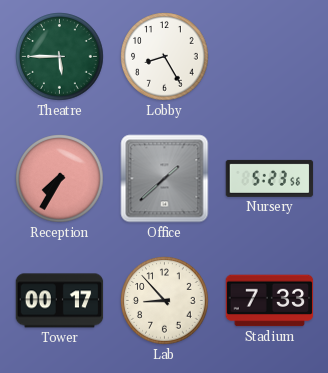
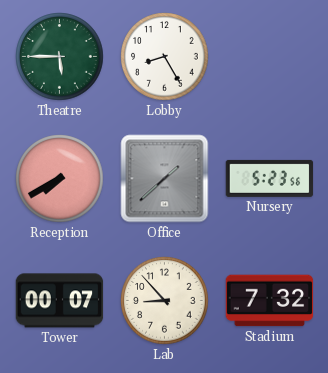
Reception: 7:35 -> 7:40 (60, 179)
Tower: 00:17 -> 00:07 (60, 301)
Stadium: 7:33 -> 7:32 (270, 301)
